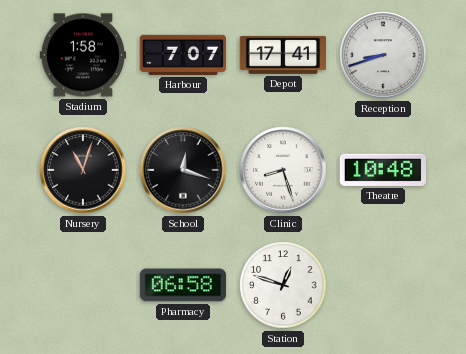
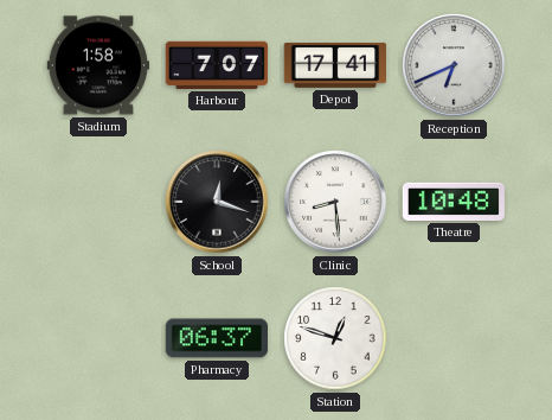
Reception: 8:42 -> 6:41 (454, 65)
Nursery: 11:03 -> none (83, 170)
Clinic: 8:27 -> 8:29 (335, 202)
Pharmacy: 06:58 -> 06:37 (216, 338)
